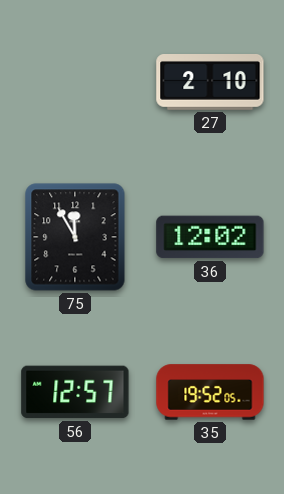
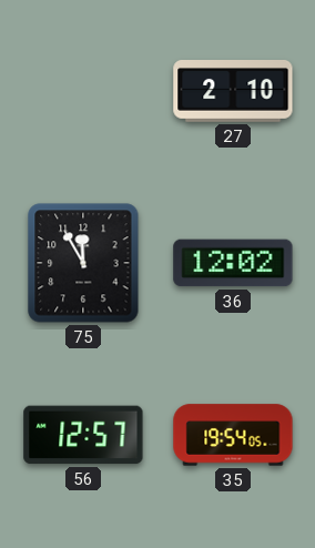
35: 19:52 -> 19:54 (233, 435)
